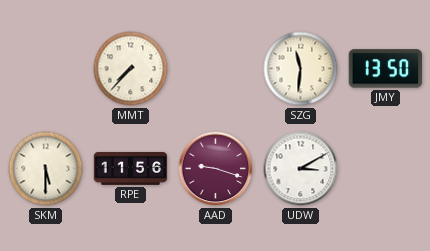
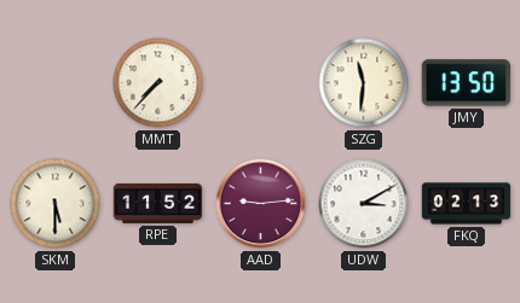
RPE: 11:56 -> 11:52 (158, 203)
AAD: 9:18 -> 9:14 (261, 204)
FKQ: none -> 02:13 (467, 204)
